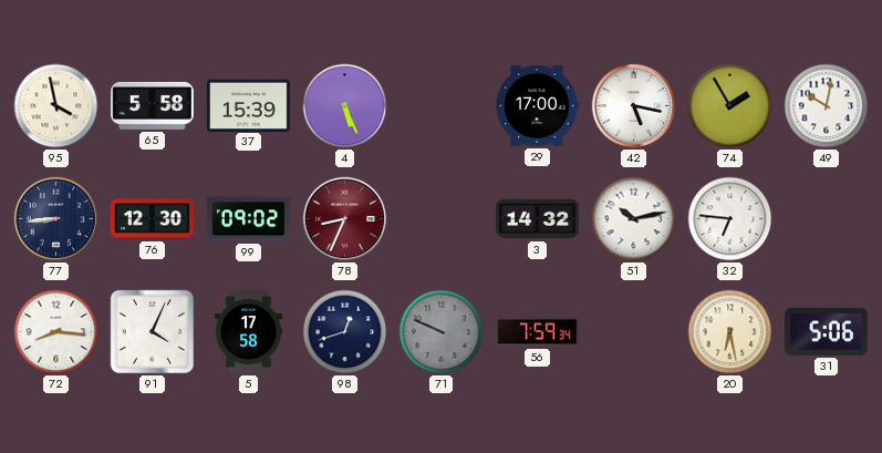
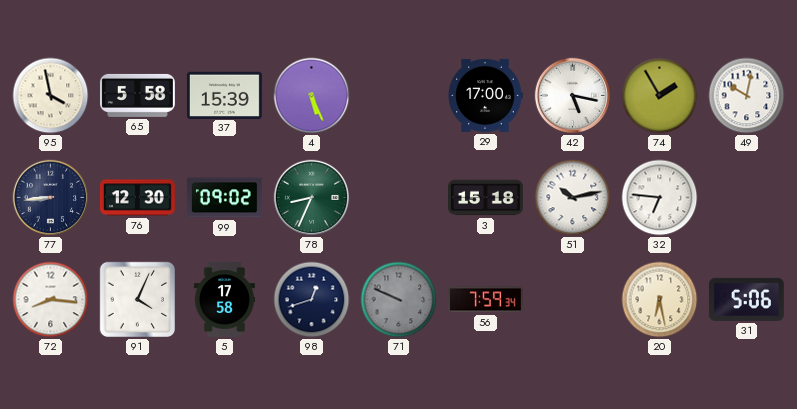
78 dial: burgundy -> green (312, 198)
3: 14:32 -> 15:18 (486, 198)
